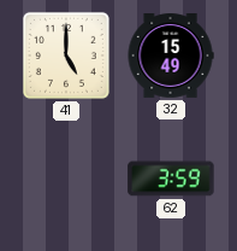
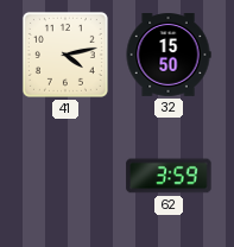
41: 5:00 -> 4:13 (65, 55)
32: 15:49 -> 15:50 (169, 56)
